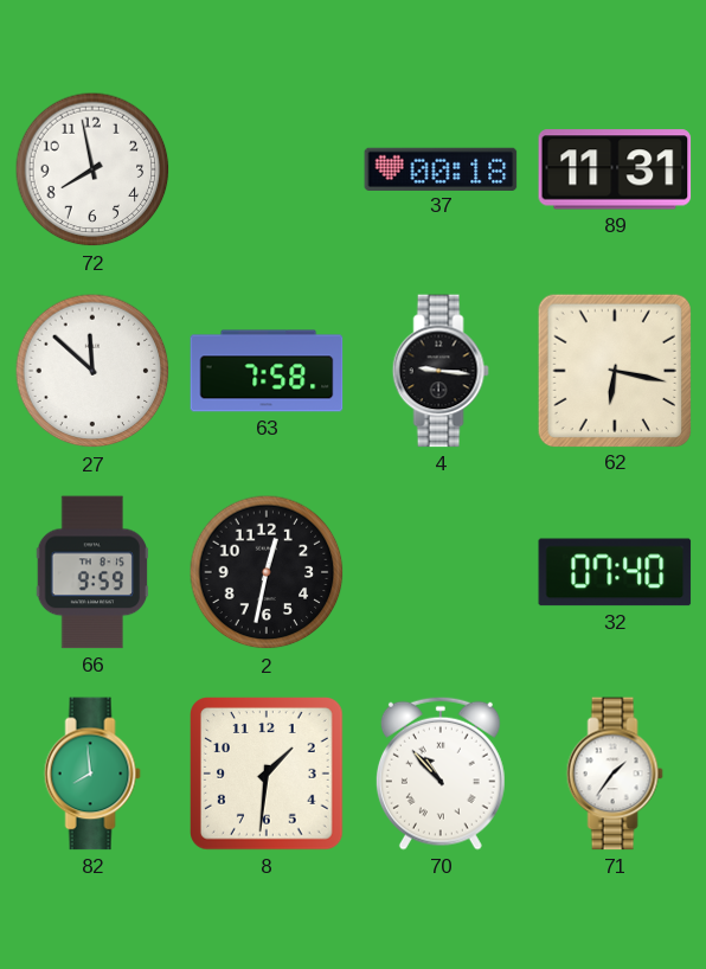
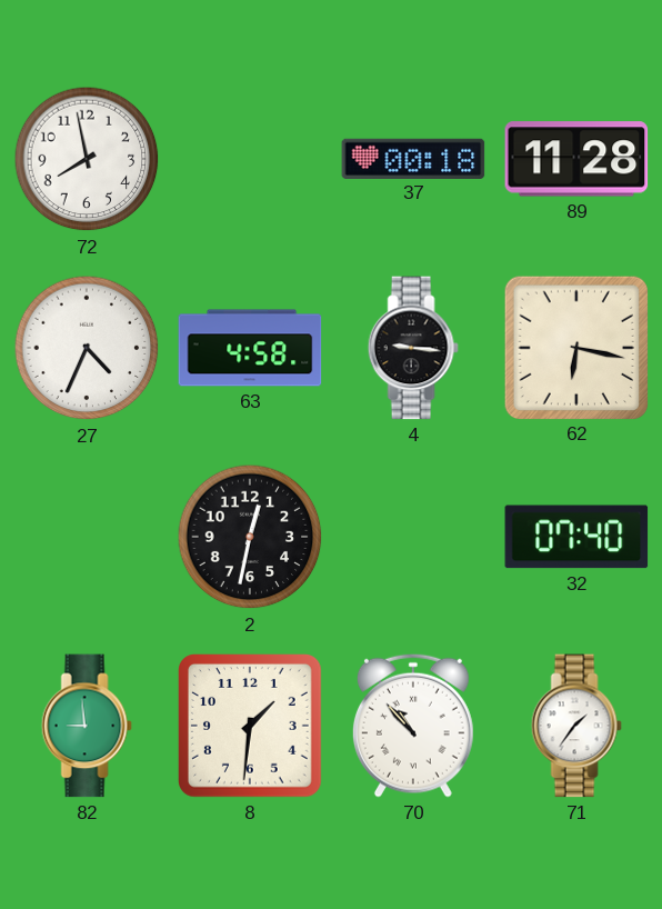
89: 11:31 -> 11:28 (576, 159)
27: 11:52 -> 4:34 (87, 348)
63: 7:58 -> 4:58 (250, 348)
66: 9:59 -> none (92, 572)
82: 7:59 -> 8:59 (87, 726)
